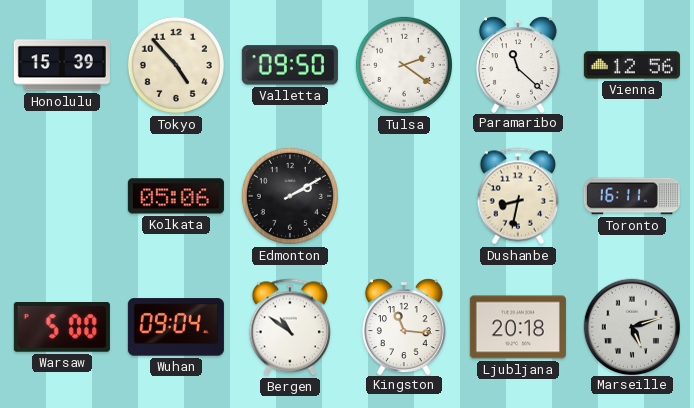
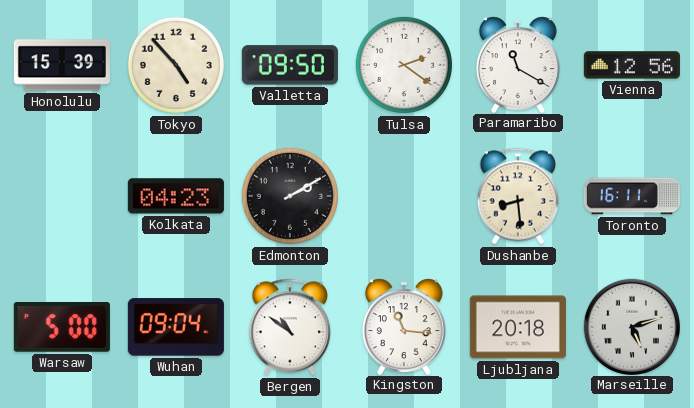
Paramaribo: 11:22 -> 11:20 (518, 64)
Kolkata: 05:06 -> 04:23 (176, 196)
Dushanbe: 8:32 -> 8:29 (517, 196)
